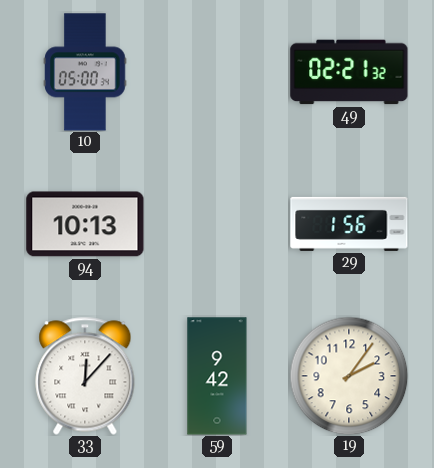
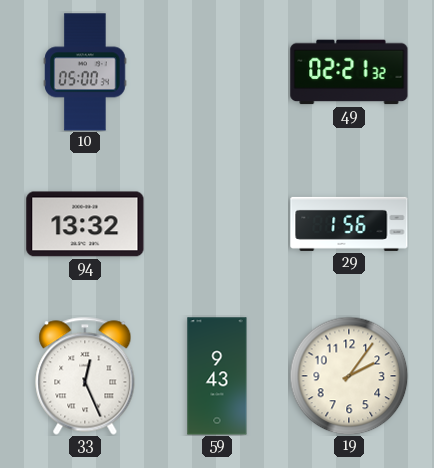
94: 10:13 -> 13:32 (85, 224)
33: 12:07 -> 12:26 (85, 376)
59: 9:42 -> 9:43 (217, 376)
